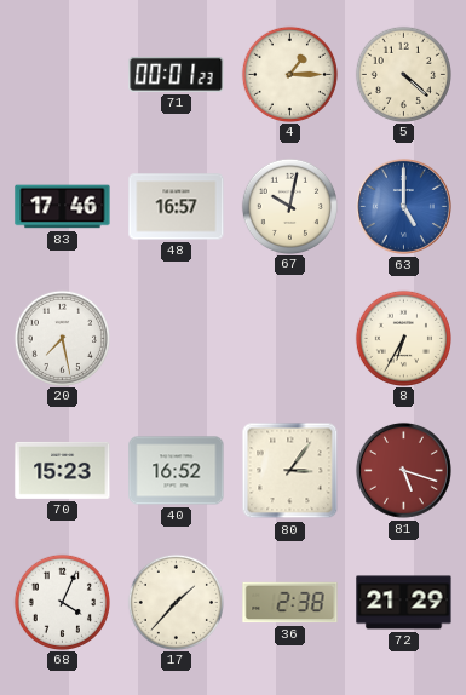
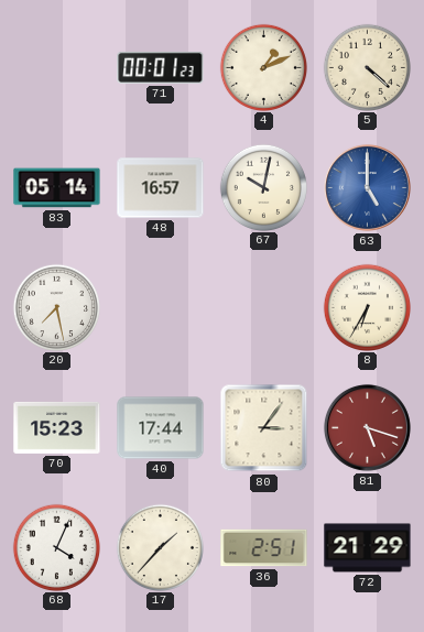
4: 1:15 -> 1:11 (263, 67)
83: 17:46 -> 05:14 (57, 188)
40: 16:52 -> 17:44 (161, 428)
36: 2:38 -> 2:51 (264, 548)
